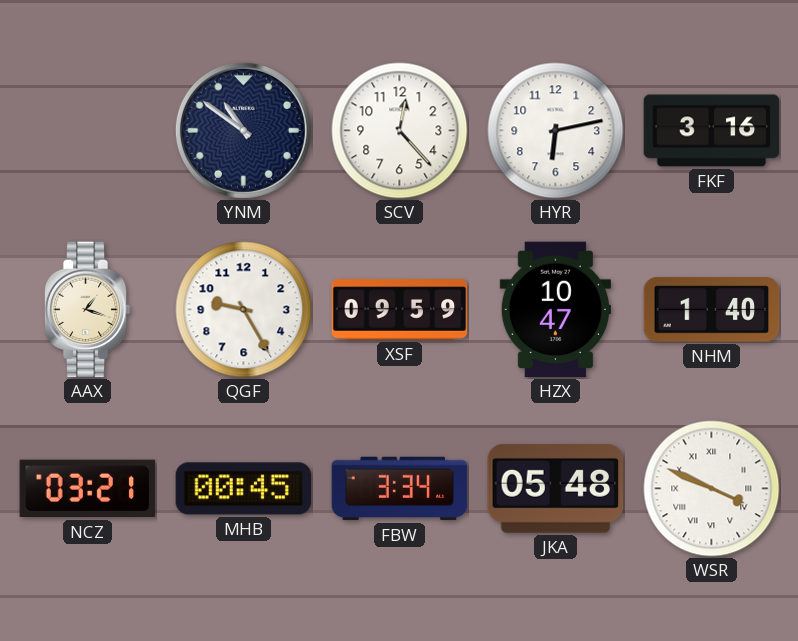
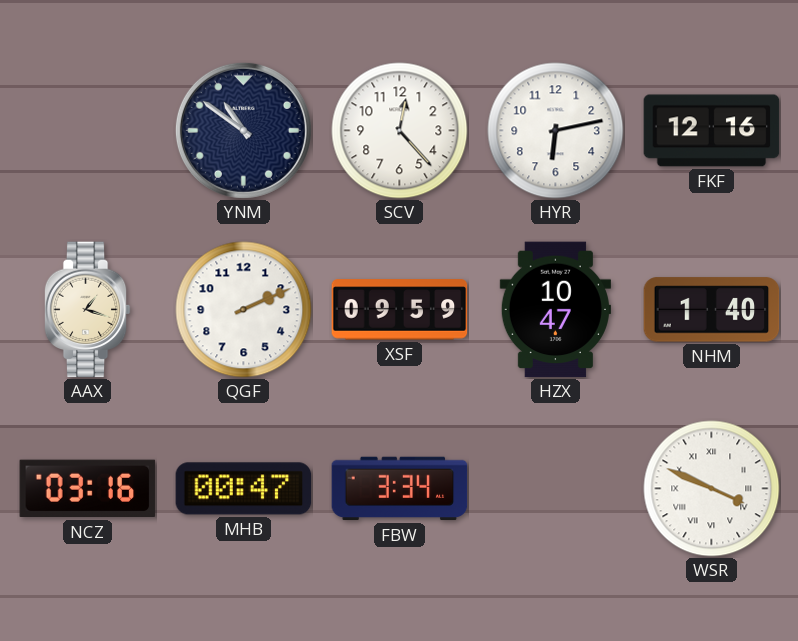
FKF: 3:16 -> 12:16 (712, 131)
QGF: 9:25 -> 2:11 (244, 310)
NCZ: 03:21 -> 03:16 (88, 489)
MHB: 00:45 -> 00:47 (244, 489)
JKA: 05:48 -> none (556, 488)
